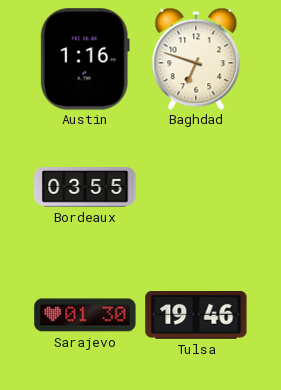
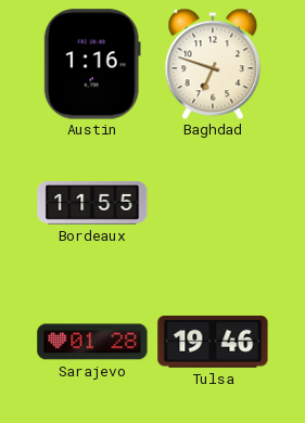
Bordeaux: 03:55 -> 11:55 (92, 204)
Sarajevo: 01:30 -> 01:28 (92, 342)
